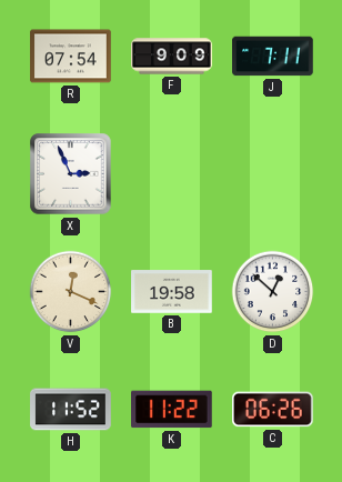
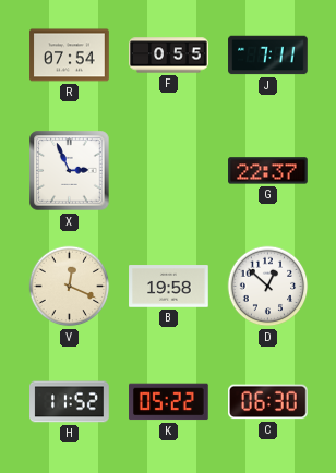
F: 9:09 -> 0:55 (169, 56)
G: none -> 22:37 (268, 171)
K: 11:22 -> 05:22 (169, 402)
C: 06:26 -> 06:30 (268, 402)
